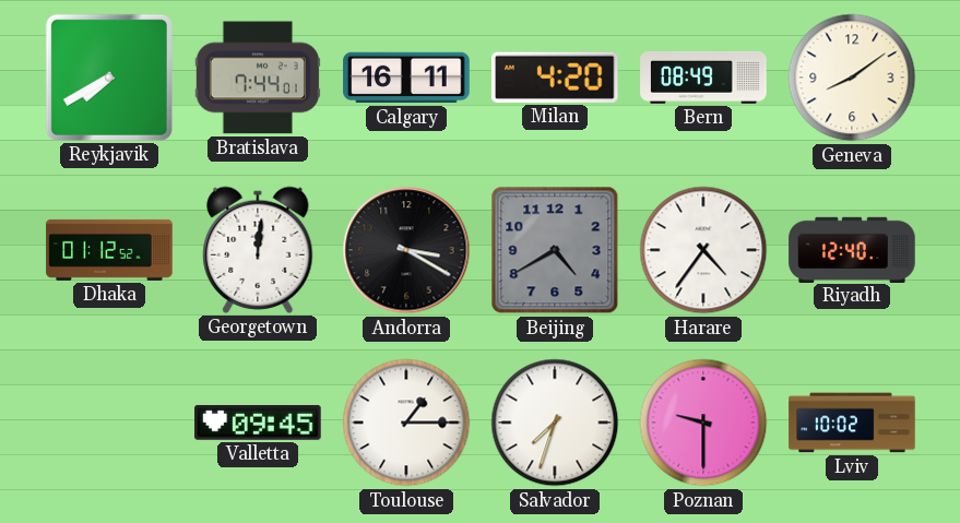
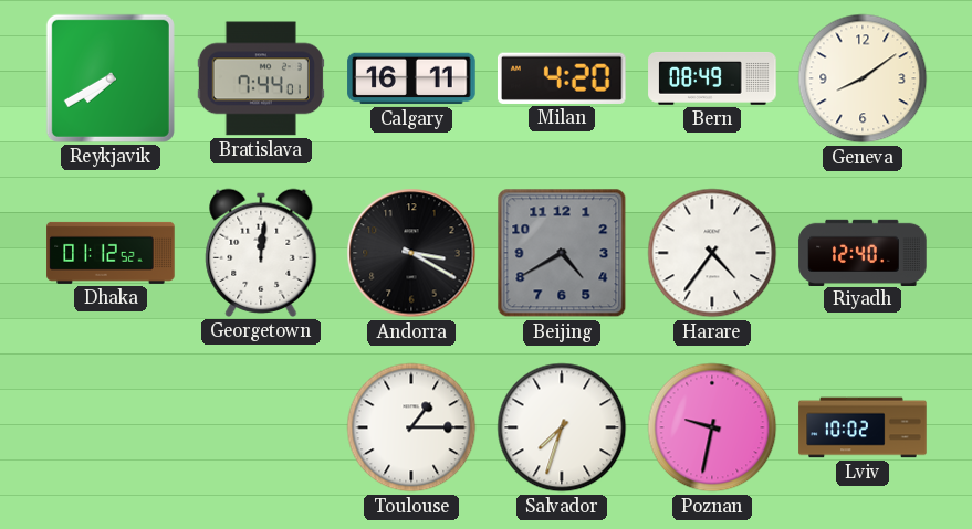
Valletta: 09:45 -> none (258, 423)
Poznan: 9:30 -> 9:32 (712, 427)
